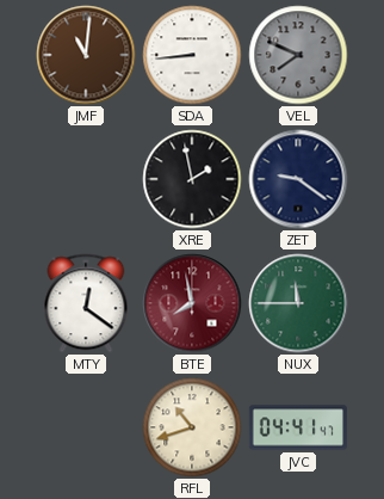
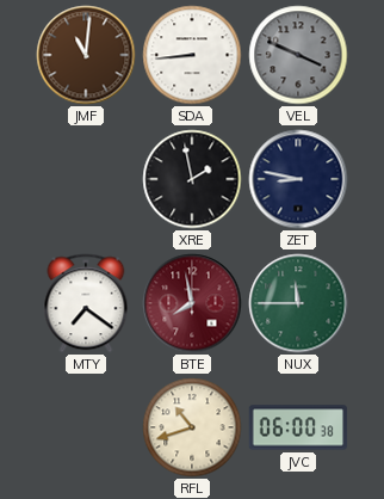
VEL: 7:49 -> 3:49 (298, 55)
ZET: 9:21 -> 8:47 (298, 179)
MTY: 12:21 -> 7:21 (86, 303)
JVC: 04:41 -> 06:00 (298, 427)
